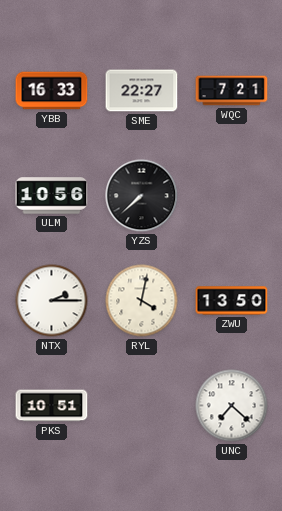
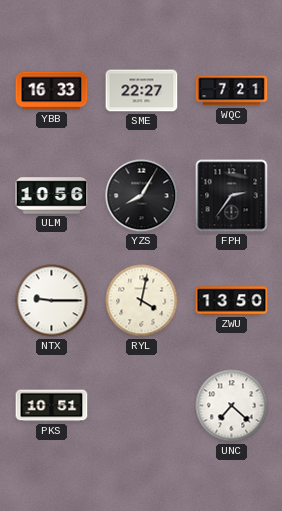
YZS: 7:38 -> 8:05 (142, 196)
FPH: none -> 2:36 (232, 196)
NTX: 2:15 -> 9:15 (52, 301)
